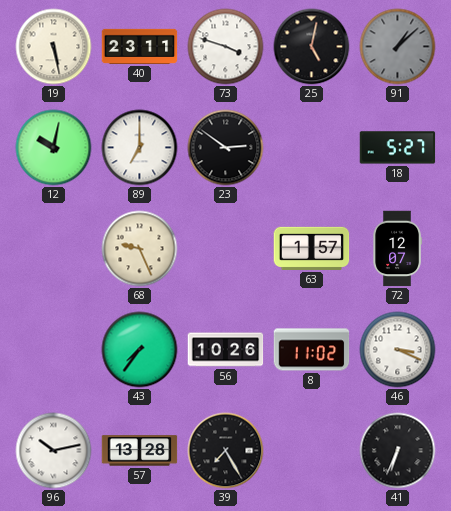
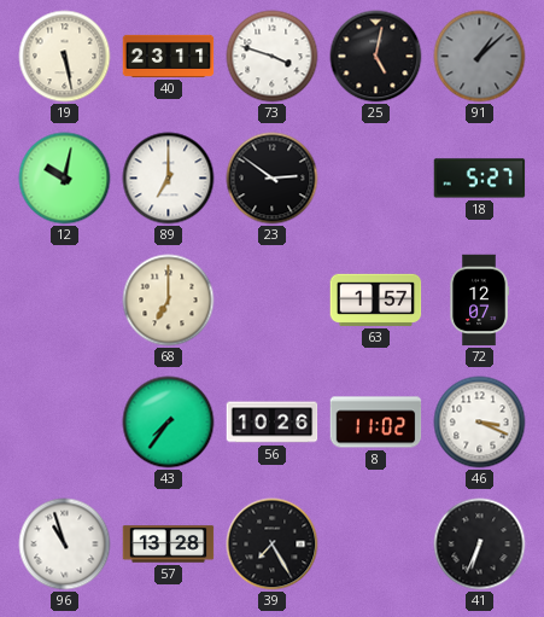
68: 9:26 -> 7:00 (169, 301)
96: 10:13 -> 10:57 (65, 545)
